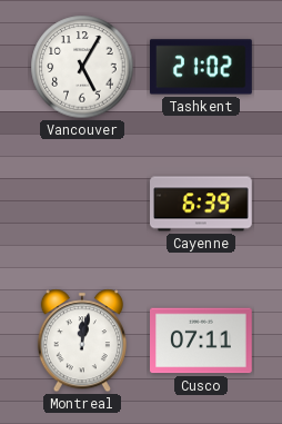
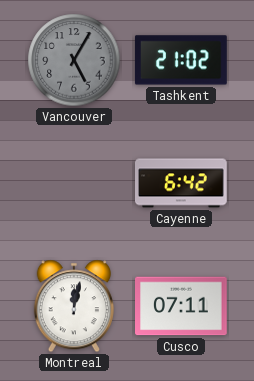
Vancouver dial: white -> grey (74, 60)
Cayenne: 6:39 -> 6:42 (182, 183)
